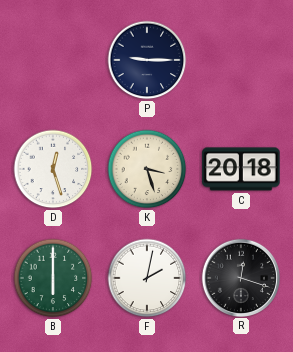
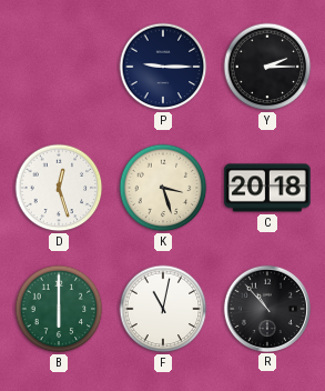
Y: none -> 2:15 (267, 67)
F: 2:02 -> 11:02 (163, 309)
R: 12:18 -> 10:53 (266, 308)
